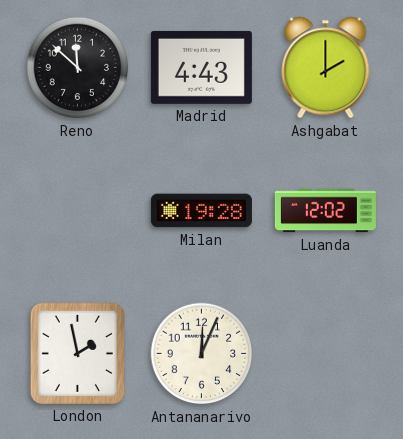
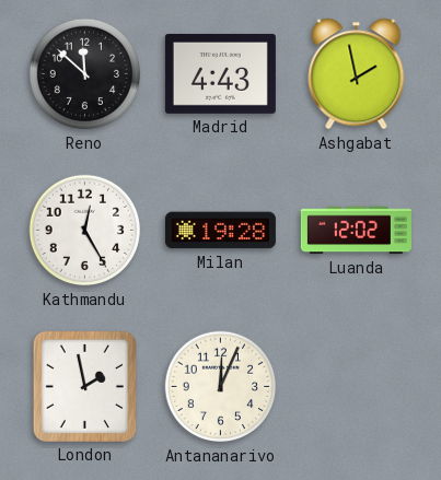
Ashgabat: 2:00 -> 1:58 (357, 74)
Kathmandu: none -> 12:25 (85, 231)
